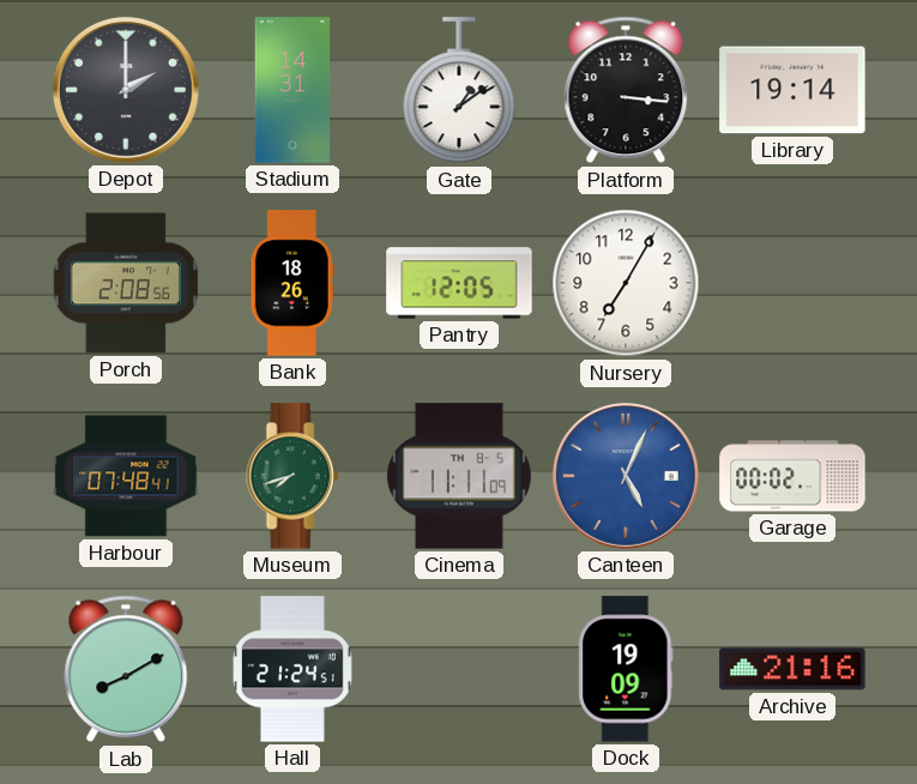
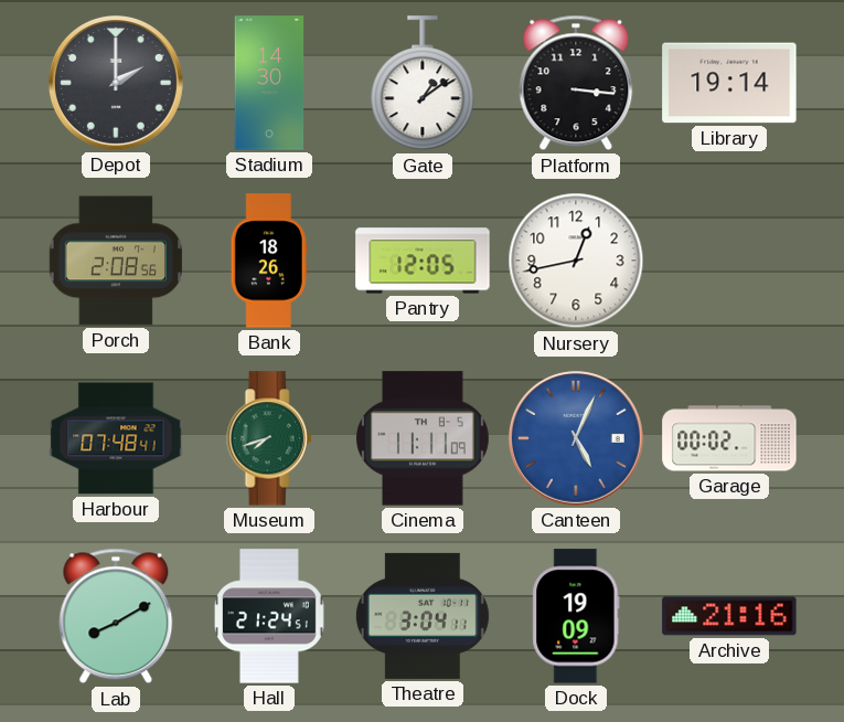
Stadium: 14:31 -> 14:30 (269, 83)
Nursery: 7:05 -> 12:43 (576, 261)
Theatre: none -> 3:04 (423, 616)
